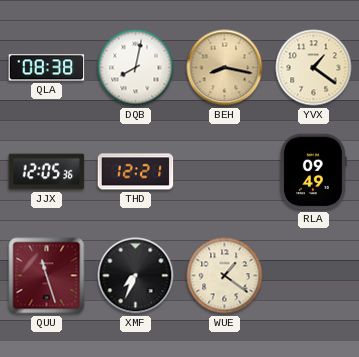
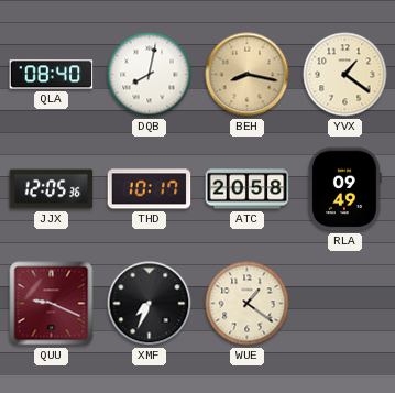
QLA: 08:38 -> 08:40 (52, 75)
THD: 12:21 -> 10:17 (150, 189)
ATC: none -> 20:58 (248, 189)
QUU: 11:27 -> 9:19 (52, 304)
